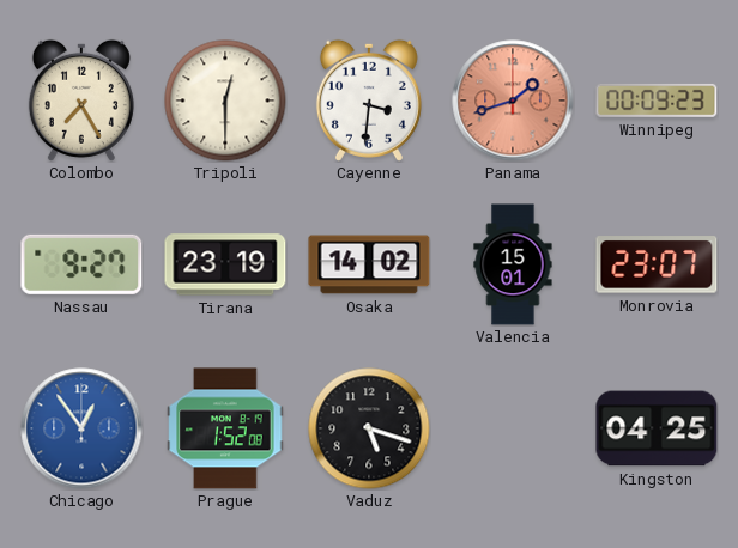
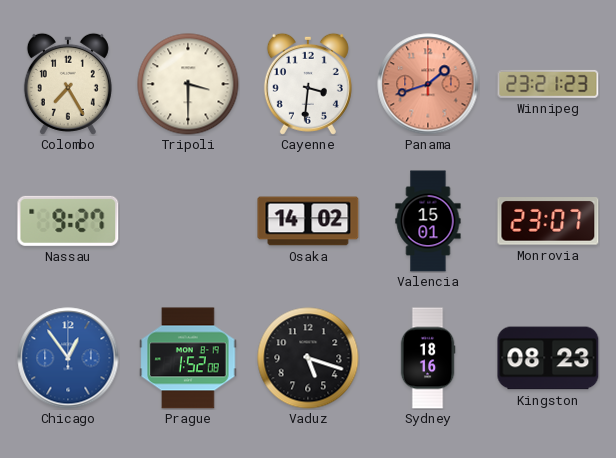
Tripoli: 12:30 -> 3:30 (188, 84)
Winnipeg: 00:09 -> 23:21 (548, 84)
Tirana: 23:19 -> none (225, 264)
Sydney: none -> 18:16 (428, 358)
Kingston: 04:25 -> 08:23 (548, 358)
